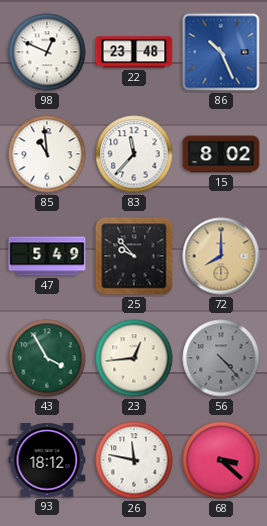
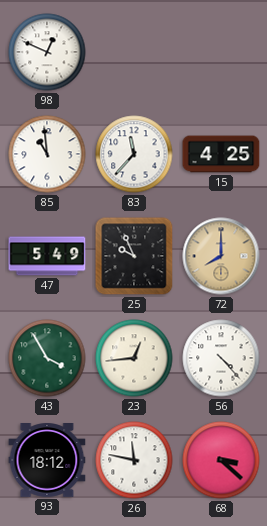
22: 23:48 -> none (134, 52)
86: 10:26 -> none (221, 52)
15: 8:02 -> 4:25 (221, 154)
25: 9:53 -> 9:56 (134, 256)
56 dial: grey -> white (221, 358)
